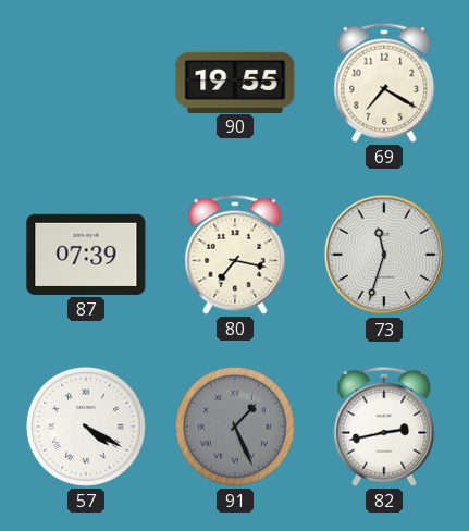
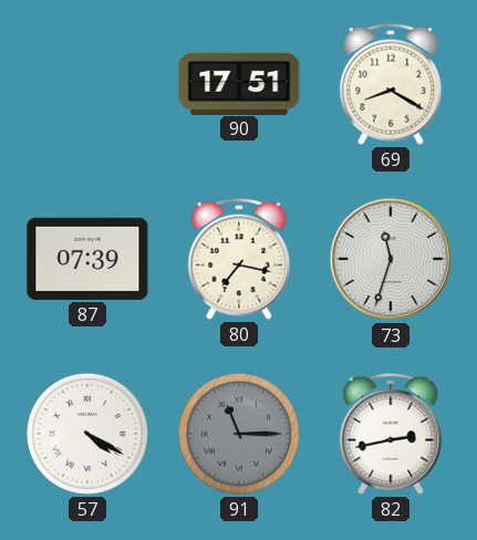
90: 19:55 -> 17:51 (239, 83)
69: 7:20 -> 8:20 (391, 84)
91: 1:26 -> 11:15 (239, 434)
